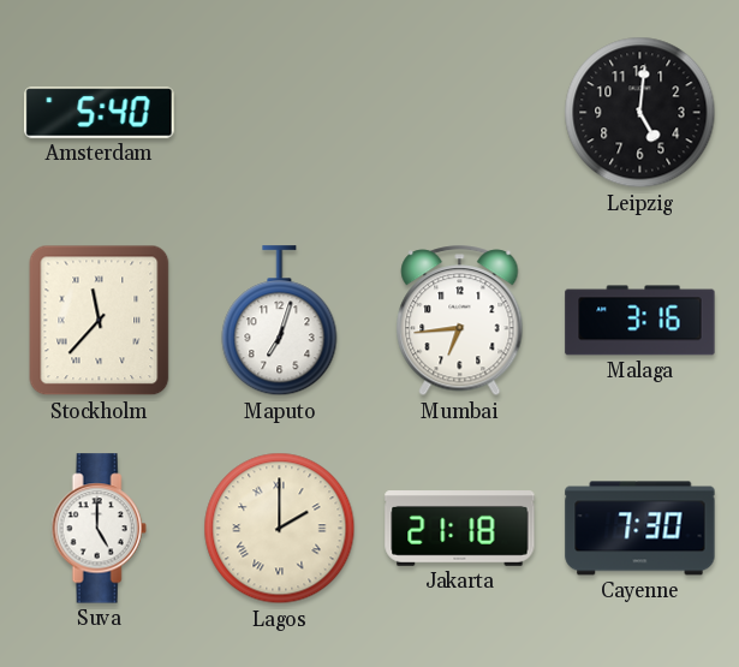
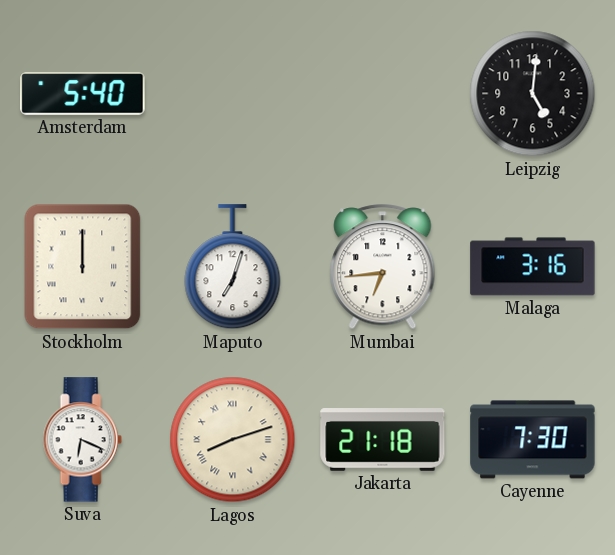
Stockholm: 11:37 -> 12:00 (83, 267)
Suva: 5:00 -> 6:19 (82, 440)
Lagos: 2:00 -> 8:12 (233, 440)
